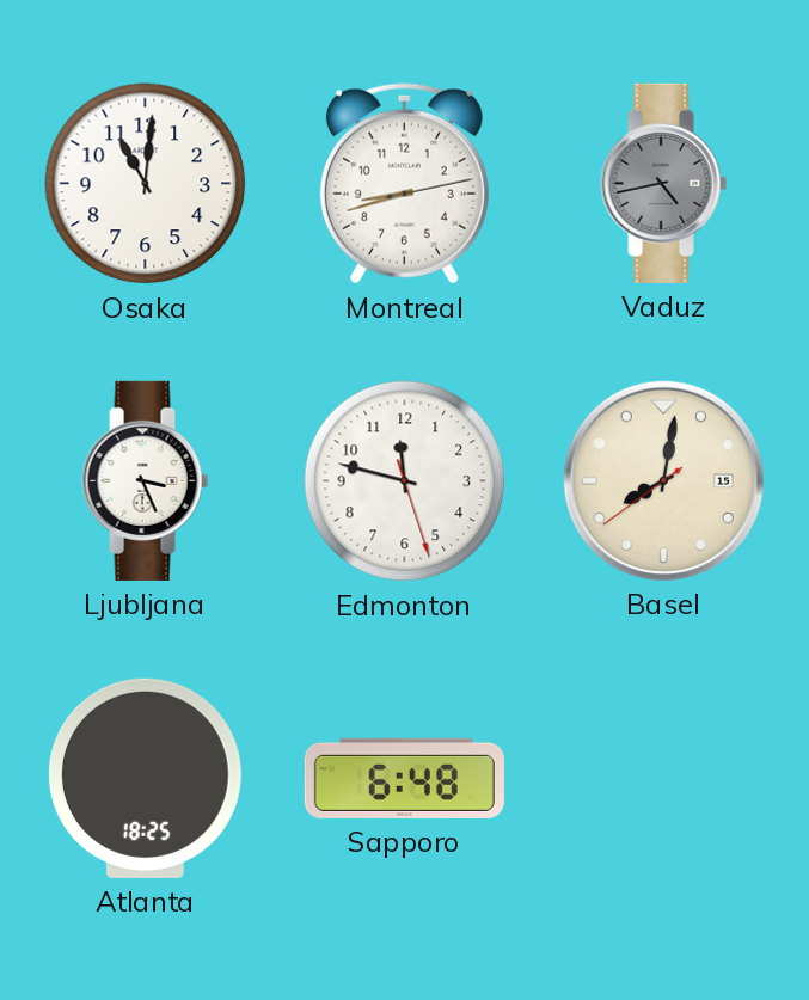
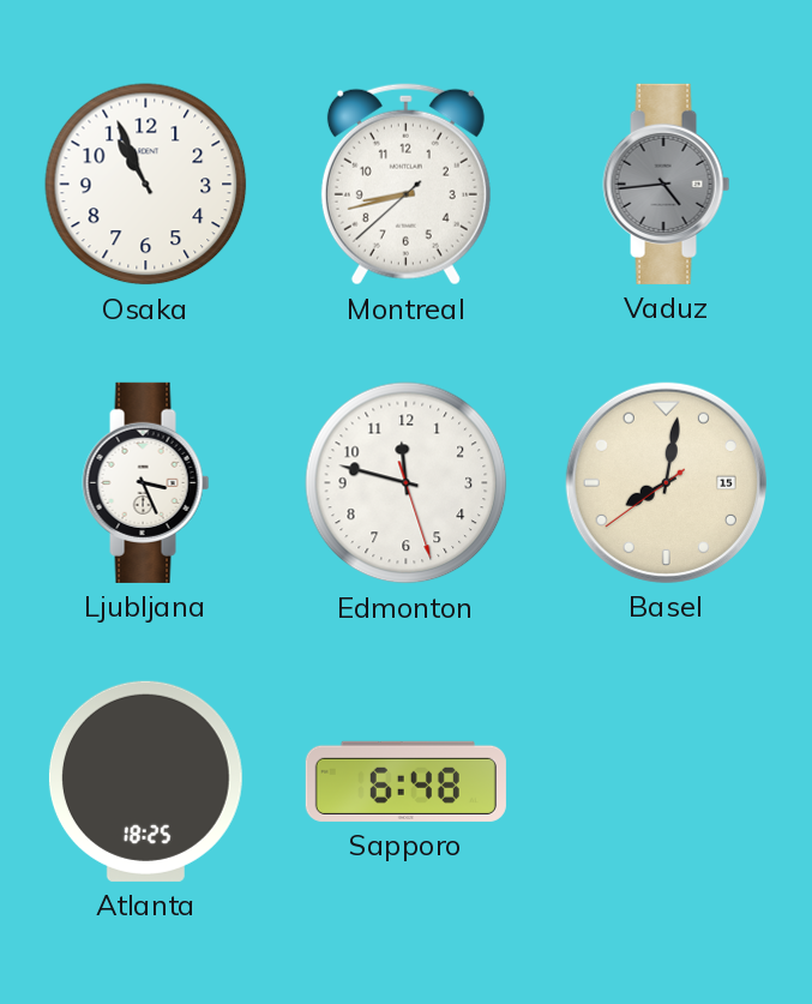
Osaka: 11:01 -> 10:56 (146, 185)
Montreal: 8:42:13 -> 8:42:38 (405, 185)
Vaduz: 4:43 -> 4:44 (667, 184)
